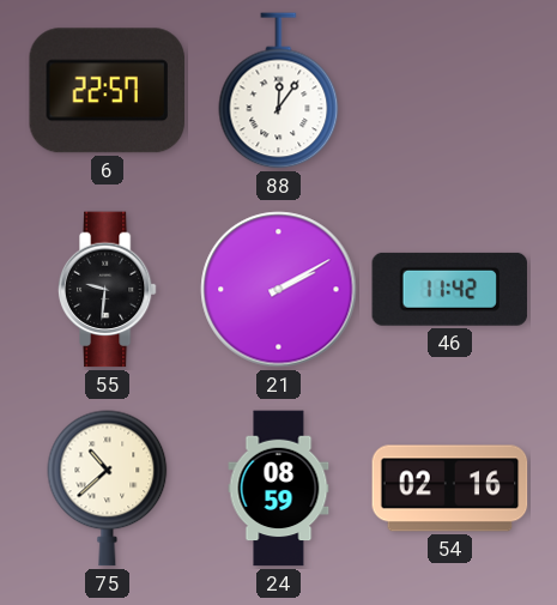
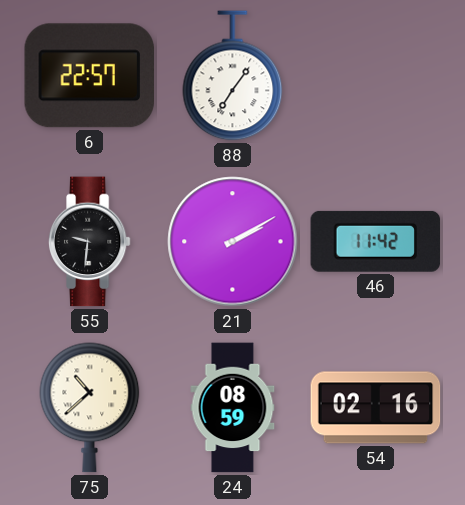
88: 12:06 -> 7:06 (233, 76)
